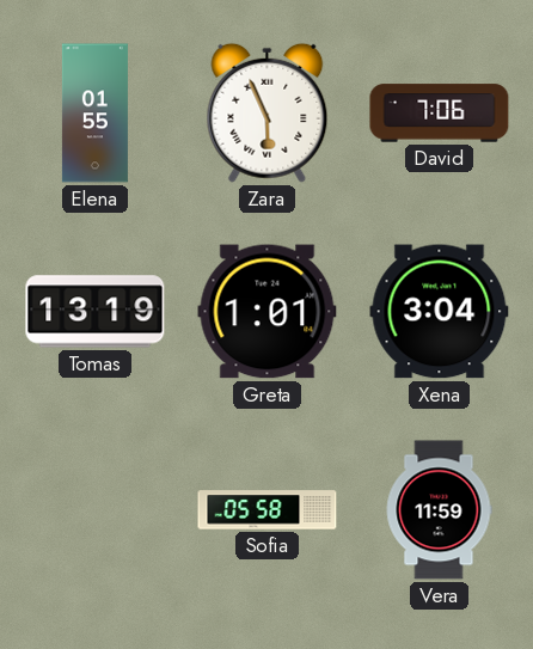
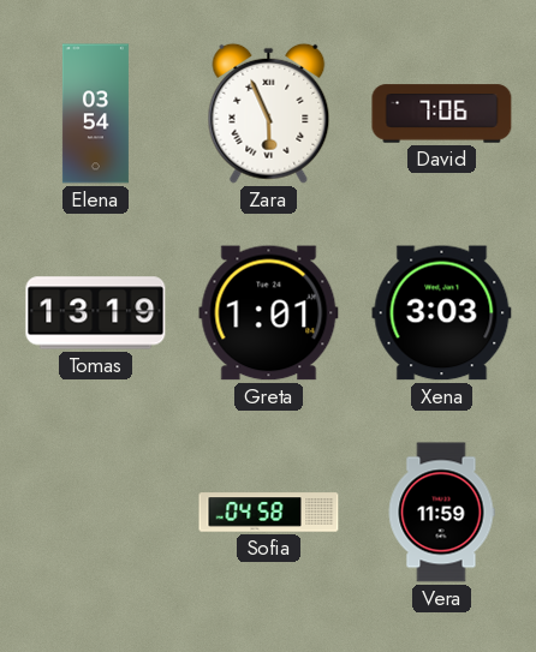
Elena: 01:55 -> 03:54 (95, 114)
Xena: 3:04 -> 3:03 (442, 313)
Sofia: 05:58 -> 04:58 (269, 513)
